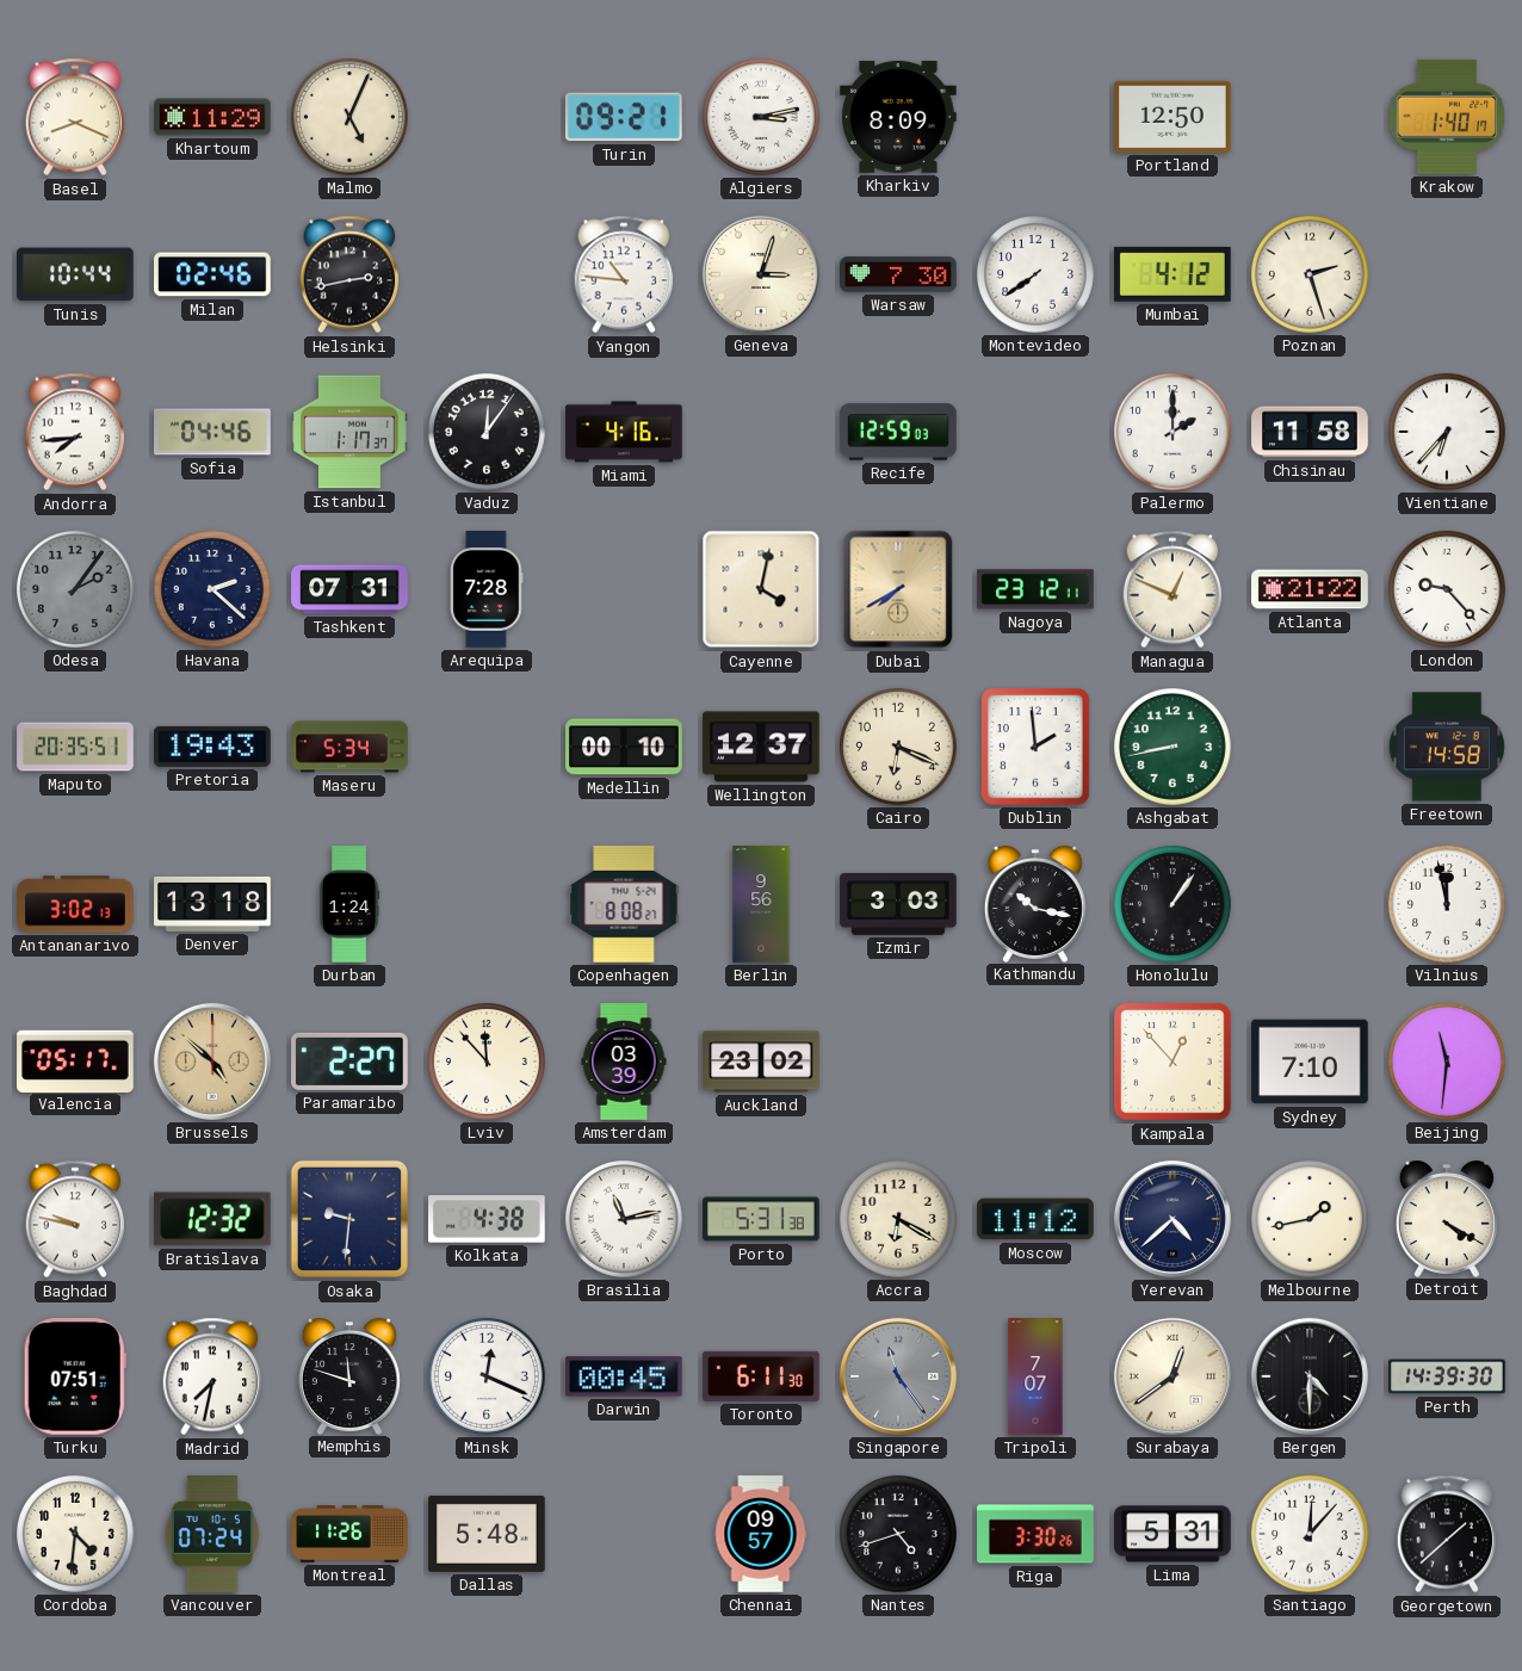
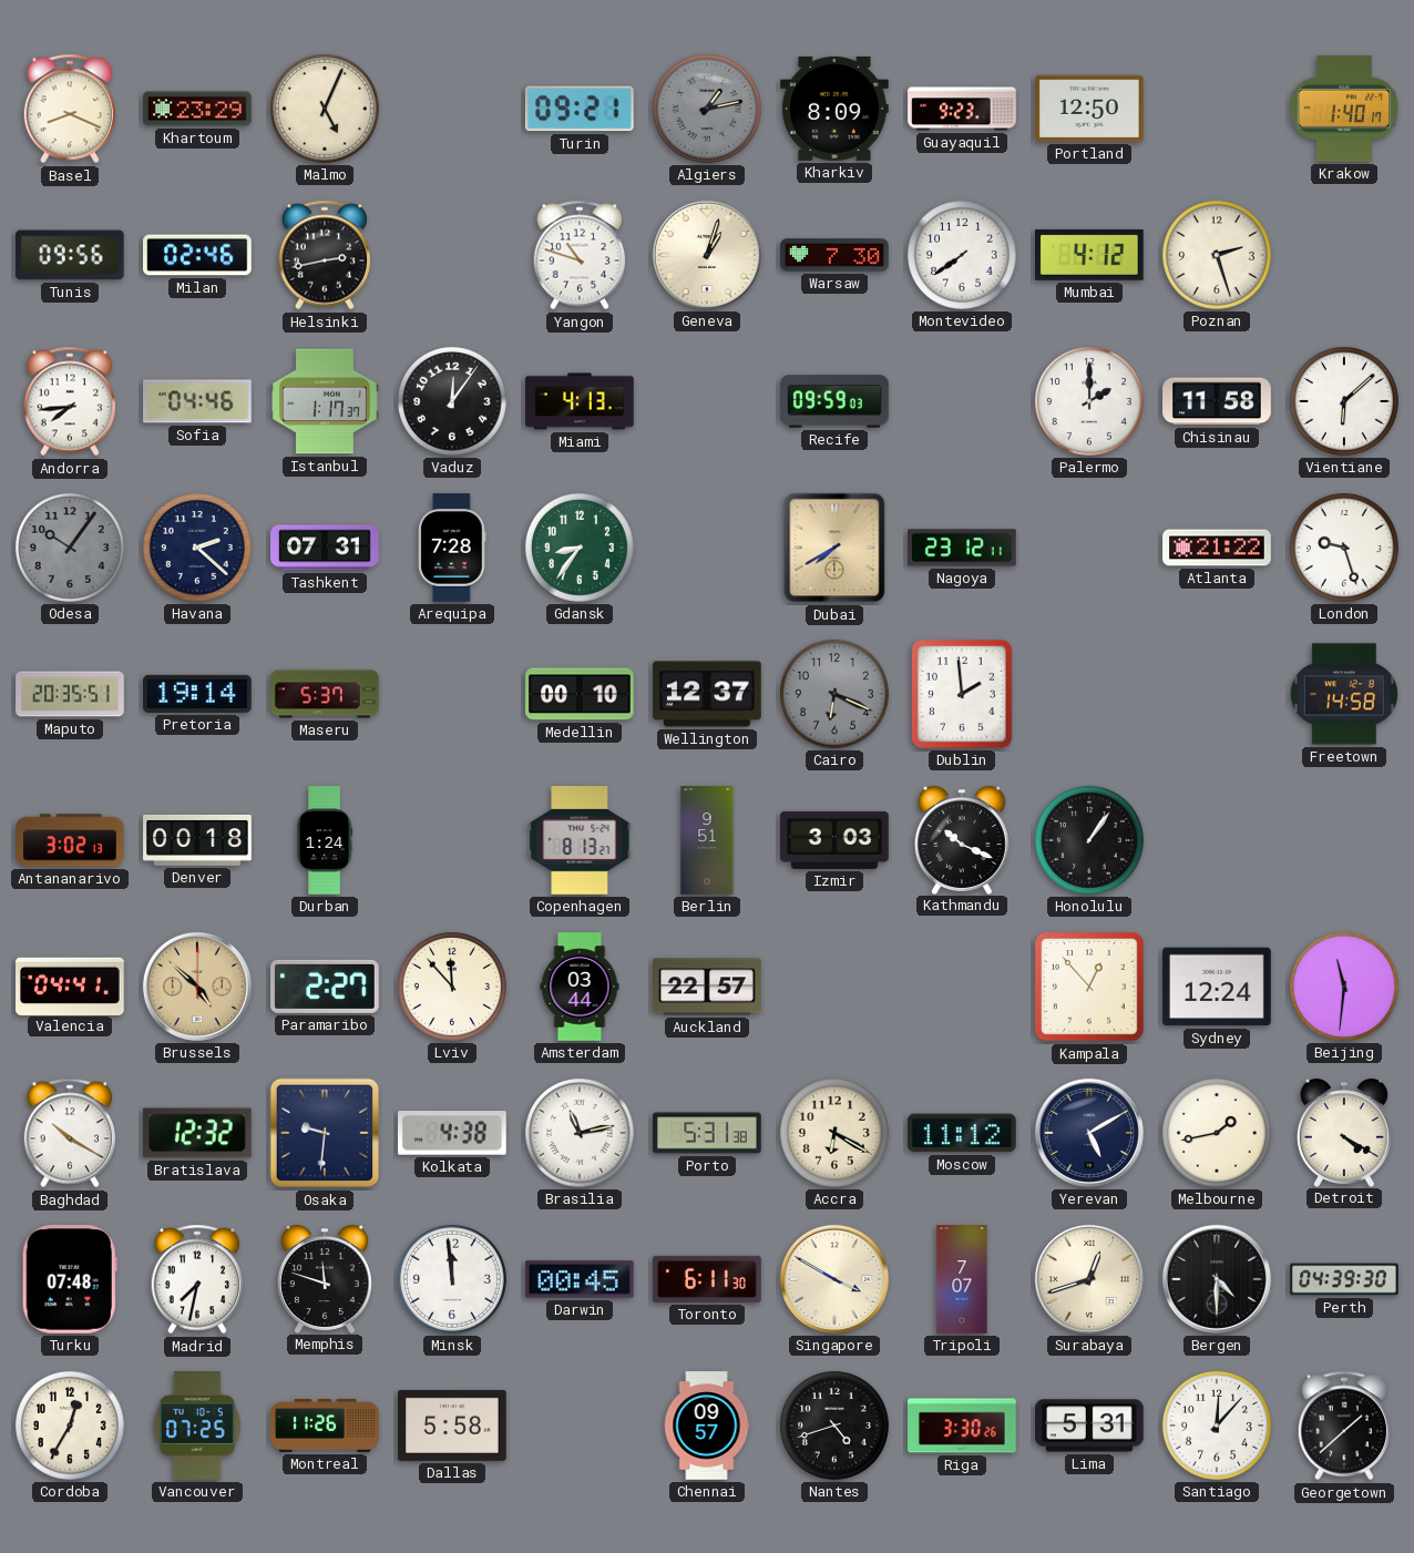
Khartoum: 11:29 -> 23:29 (197, 109)
Algiers: 3:13 -> 1:13 (707, 109)
Algiers dial: white -> grey (707, 109)
Guayaquil: none -> 9:23 (962, 109)
Tunis: 10:44 -> 09:56 (71, 255)
Yangon: 10:46 -> 10:48 (580, 255)
Geneva: 3:03 -> 1:03 (707, 255)
Miami: 4:16 -> 4:13 (580, 401)
Recife: 12:59 -> 09:59 (834, 401)
Vientiane: 6:37 -> 6:08 (1344, 401)
Odesa: 2:06 -> 10:06 (70, 548)
Gdansk: none -> 8:36 (580, 548)
Cayenne: 4:02 -> none (761, 589)
Managua: 12:49 -> none (1173, 589)
London: 9:23 -> 9:27 (1344, 548)
Pretoria: 19:43 -> 19:14 (198, 694)
Maseru: 5:34 -> 5:37 (325, 694)
Cairo dial: cream -> grey (834, 694)
Ashgabat: 8:43 -> none (1173, 747)
Denver: 13:18 -> 00:18 (197, 840)
Copenhagen: 8:08 -> 8:13 (580, 841)
Berlin: 9:56 -> 9:51 (707, 840)
Kathmandu: 10:17 -> 10:19 (962, 840)
Vilnius: 11:58 -> none (1447, 904)
Valencia: 05:17 -> 04:41 (70, 985)
Amsterdam: 03:39 -> 03:44 (580, 987)
Auckland: 23:02 -> 22:57 (707, 987)
Sydney: 7:10 -> 12:24 (1217, 987)
Baghdad: 9:47 -> 10:20 (70, 1133)
Yerevan: 4:38 -> 5:10 (1089, 1133)
Turku: 07:51 -> 07:48 (70, 1280)
Minsk: 12:19 -> 11:59 (452, 1279)
Singapore: 11:24 -> 3:50 (834, 1279)
Singapore dial: grey -> cream (834, 1279)
Surabaya: 12:39 -> 12:42 (1089, 1279)
Perth: 14:39 -> 04:39 (1344, 1279)
Cordoba: 4:31 -> 12:35 (70, 1426)
Vancouver: 07:24 -> 07:25 (197, 1427)
Dallas: 5:48 -> 5:58 (452, 1426)
